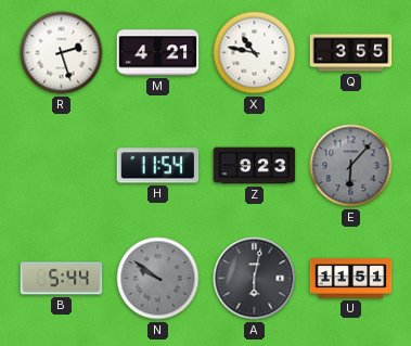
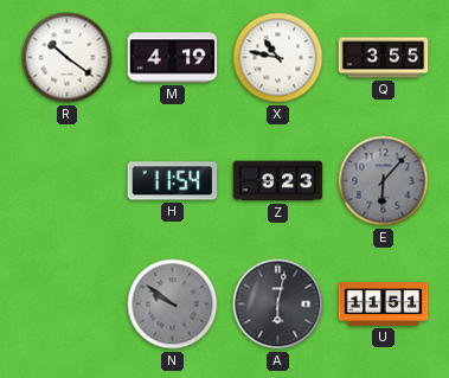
R: 2:27 -> 10:21 (68, 58)
M: 4:21 -> 4:19 (173, 58)
B: 5:44 -> none (62, 279)
